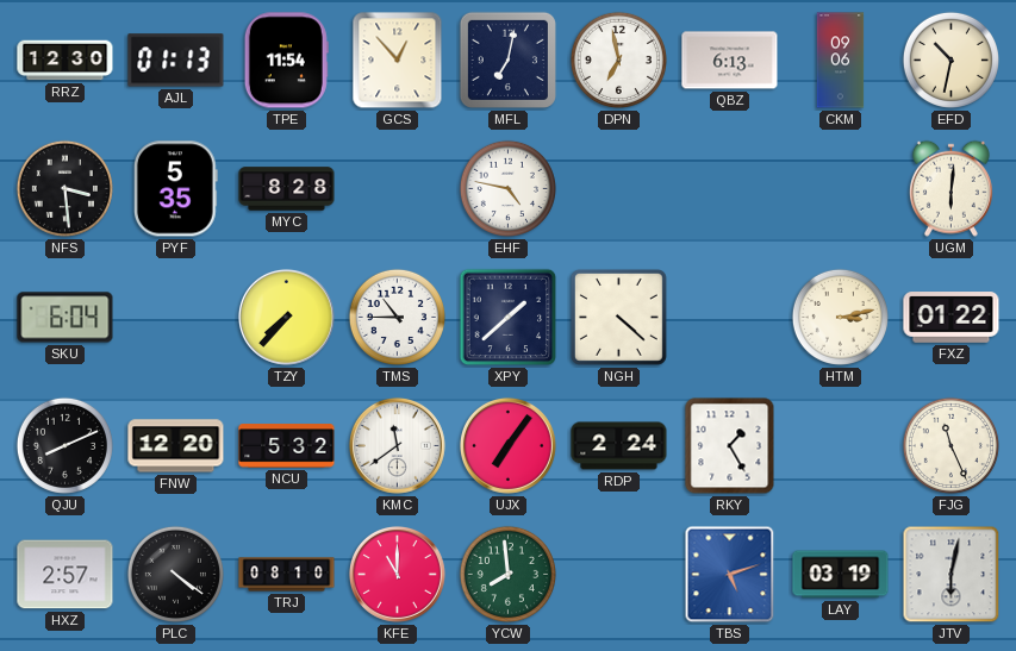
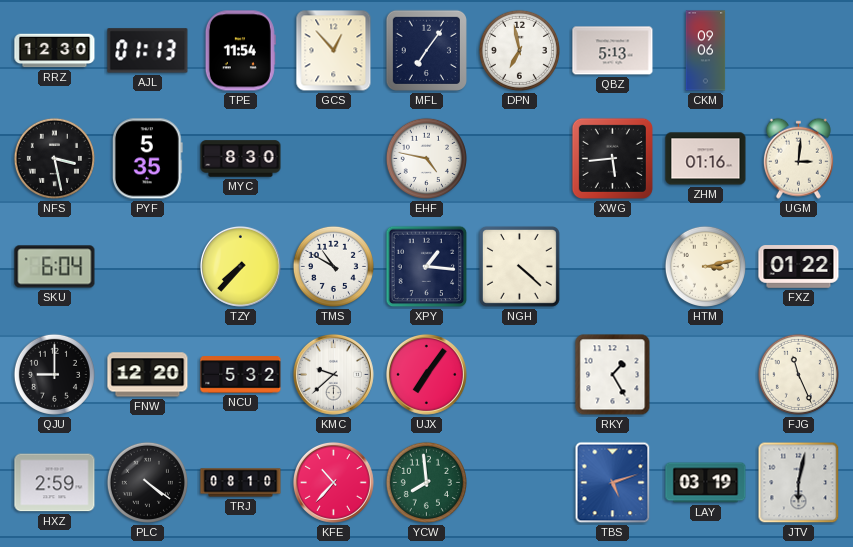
MFL: 7:02 -> 7:06 (426, 50)
QBZ: 6:13 -> 5:13 (613, 51)
EFD: 10:32 -> none (950, 60)
NFS: 3:29 -> 3:28 (54, 158)
MYC: 8:28 -> 8:30 (241, 159)
XWG: none -> 5:44 (612, 158)
ZHM: none -> 01:16 (706, 159)
UGM: 6:01 -> 3:01 (798, 158)
TMS: 10:45 -> 10:50 (333, 266)
XPY: 1:38 -> 1:16 (427, 267)
QJU: 8:11 -> 9:00 (54, 374)
KMC: 11:39 -> 9:38 (333, 374)
RDP: 2:24 -> none (619, 446)
HXZ: 2:57 -> 2:59 (55, 483)
KFE: 11:00 -> 10:37 (333, 482)
